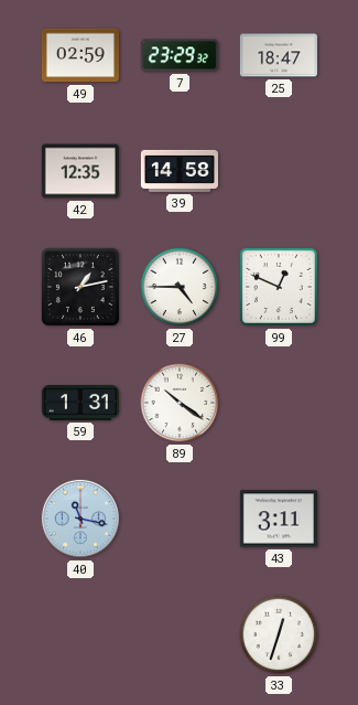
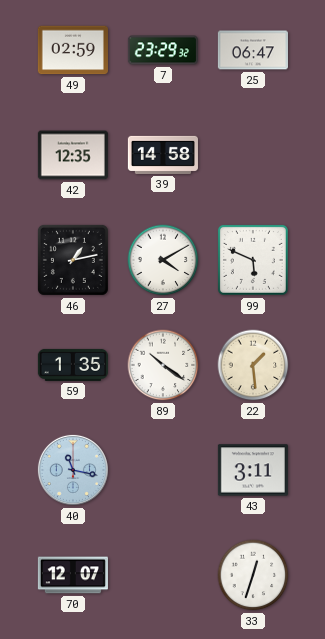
25: 18:47 -> 06:47 (253, 50)
27: 4:45 -> 4:10 (163, 260)
99: 12:49 -> 5:49 (253, 260)
59: 1:31 -> 1:35 (73, 365)
22: none -> 1:29 (253, 365)
70: none -> 12:07 (73, 575)
